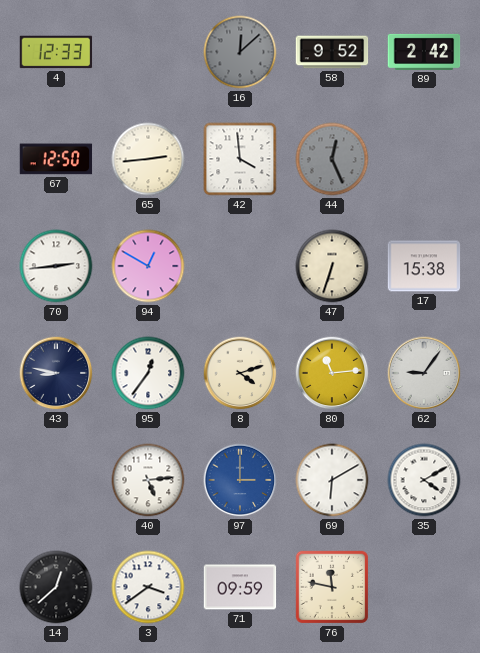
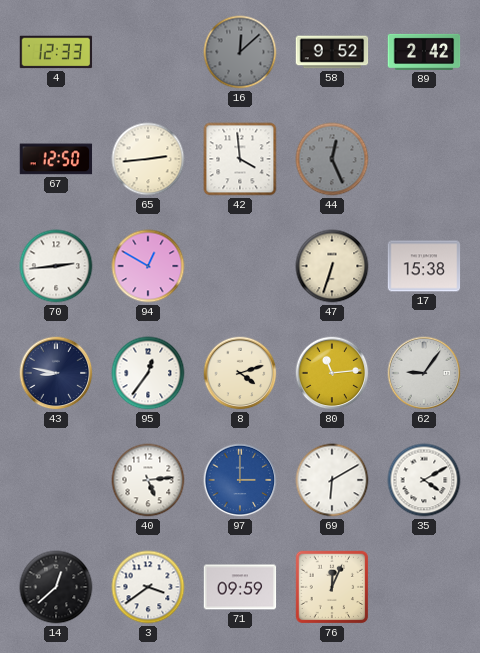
76: 11:47 -> 12:04 (332, 587)
